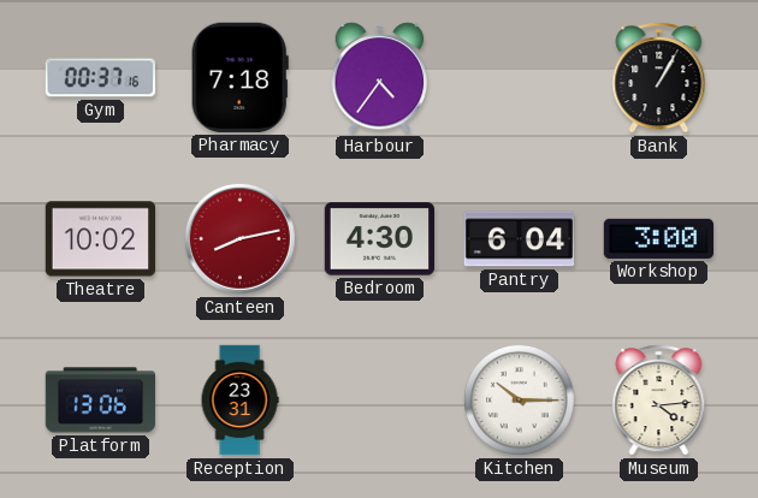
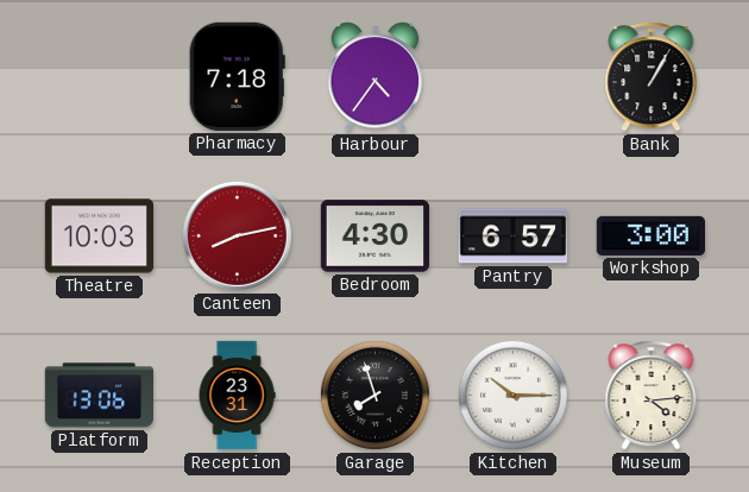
Gym: 00:37 -> none (100, 78)
Theatre: 10:02 -> 10:03 (99, 236)
Pantry: 6:04 -> 6:57 (514, 236)
Garage: none -> 7:57 (374, 395)
